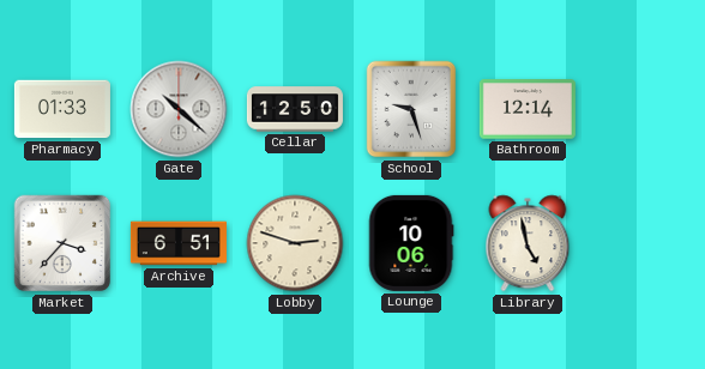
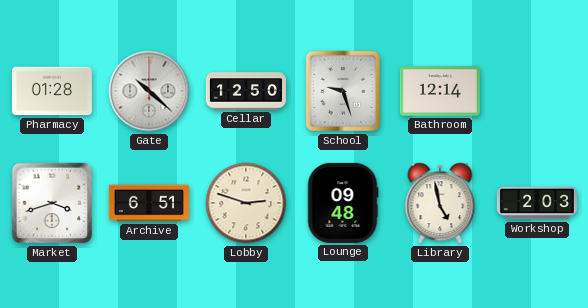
Pharmacy: 01:33 -> 01:28 (52, 91)
Market: 3:37 -> 3:42 (52, 203)
Lounge: 10:06 -> 09:48 (343, 203)
Workshop: none -> 2:03 (537, 203)
